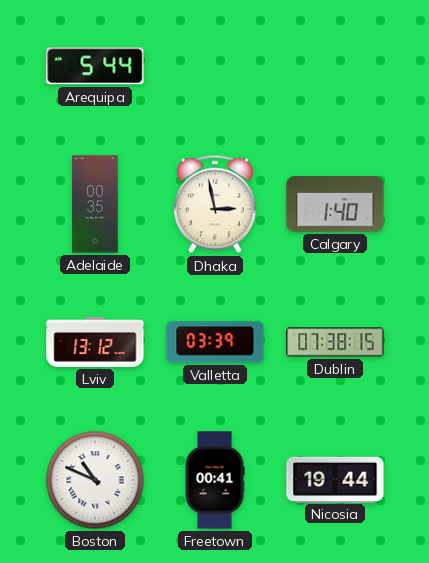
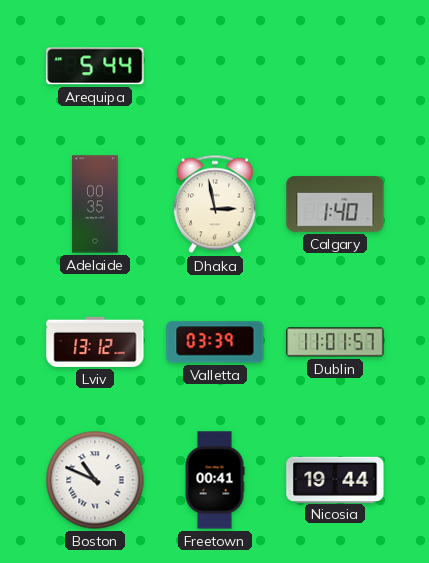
Dublin: 07:38 -> 11:01 (335, 342)
